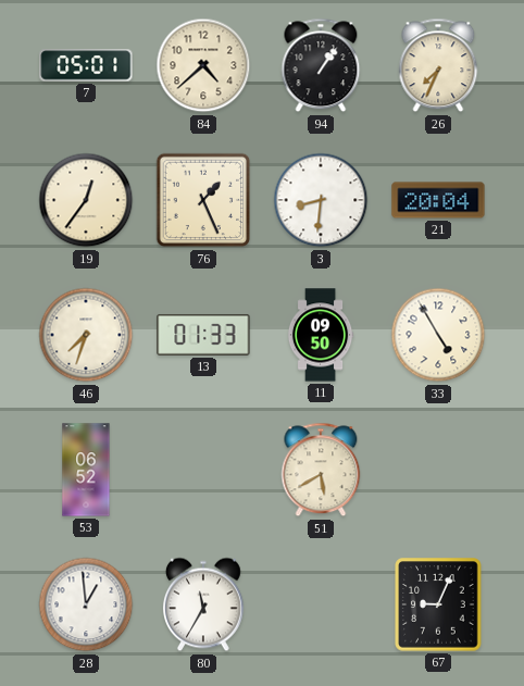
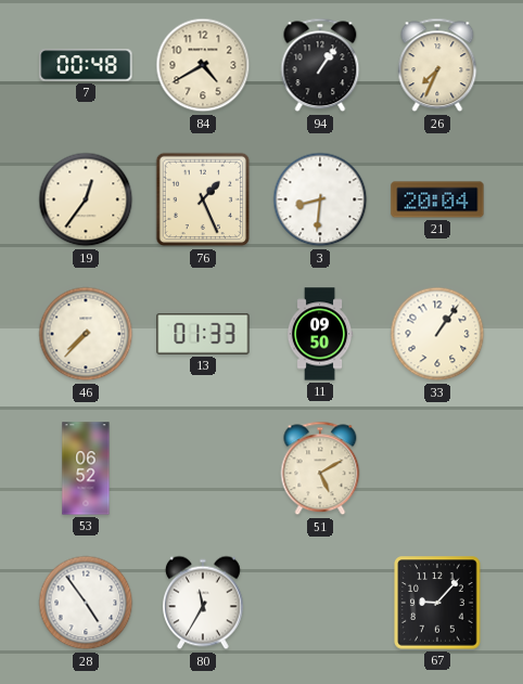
7: 05:01 -> 00:48 (86, 65)
84: 4:38 -> 4:40 (203, 65)
46: 7:33 -> 7:37 (86, 334)
33: 4:55 -> 1:06 (437, 334)
51: 5:40 -> 5:10 (320, 468)
28: 12:59 -> 4:54 (86, 603)
67: 9:04 -> 9:07 (437, 603)
